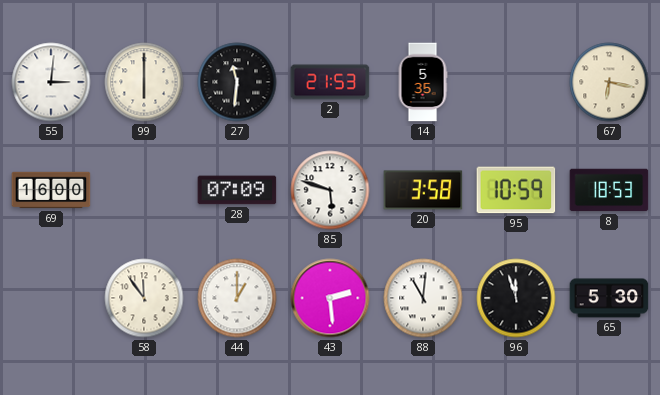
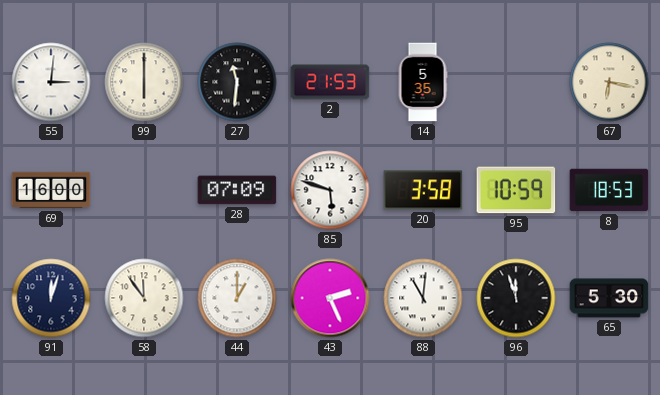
91: none -> 12:03 (51, 298)
43: 2:29 -> 2:26 (330, 298)
